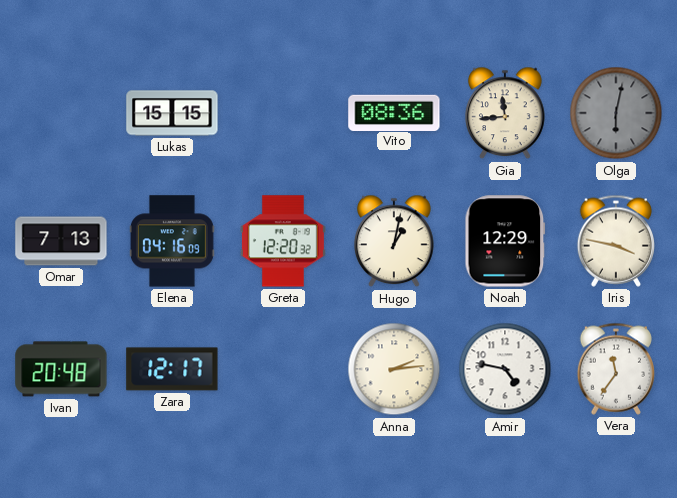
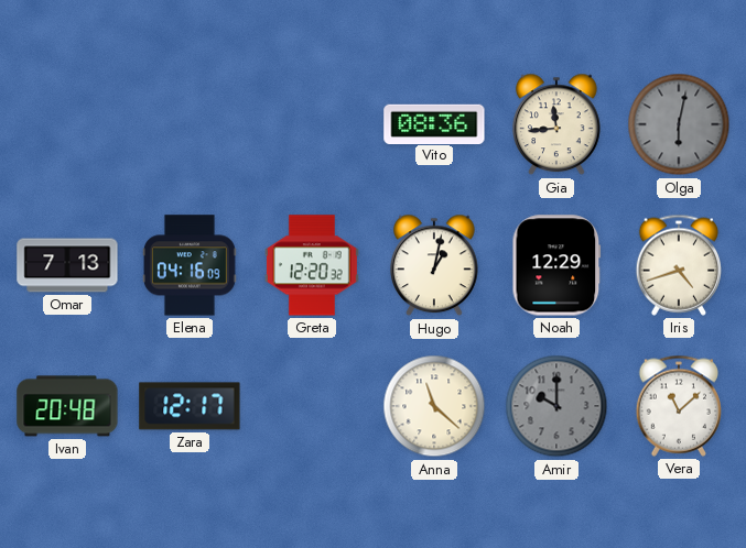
Lukas: 15:15 -> none (172, 113)
Iris: 3:47 -> 4:42 (678, 265)
Anna: 2:14 -> 11:22 (434, 406)
Amir: 4:47 -> 10:00 (556, 406)
Amir dial: white -> grey (556, 406)
Vera: 11:36 -> 11:08 (678, 406)
